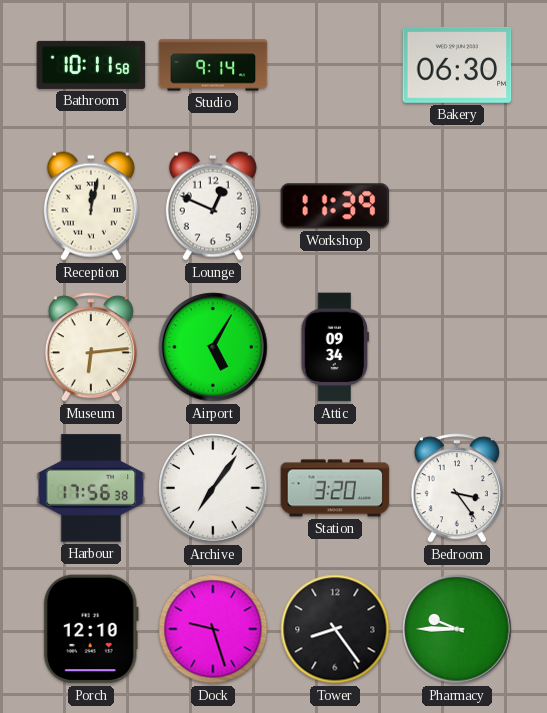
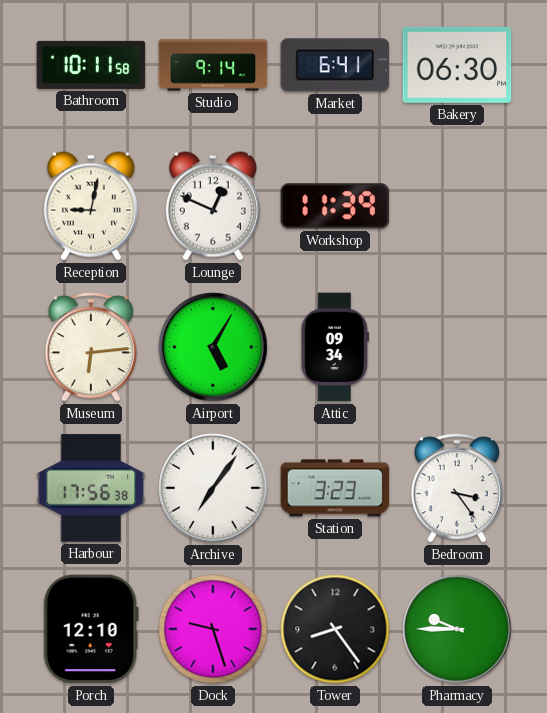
Market: none -> 6:41 (335, 65)
Reception: 12:02 -> 9:02 (91, 206)
Station: 3:20 -> 3:23 (335, 488)
